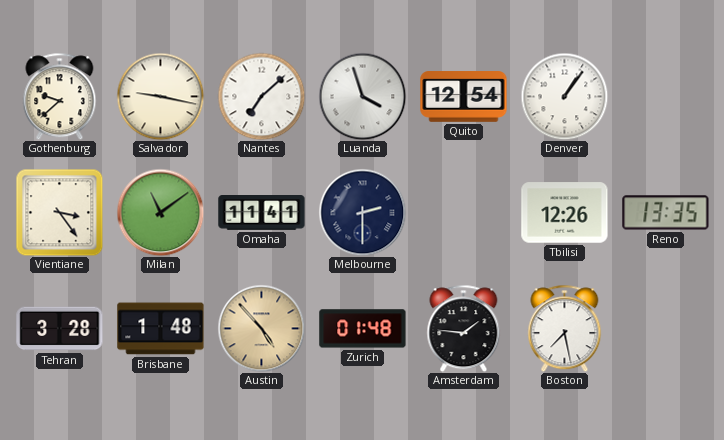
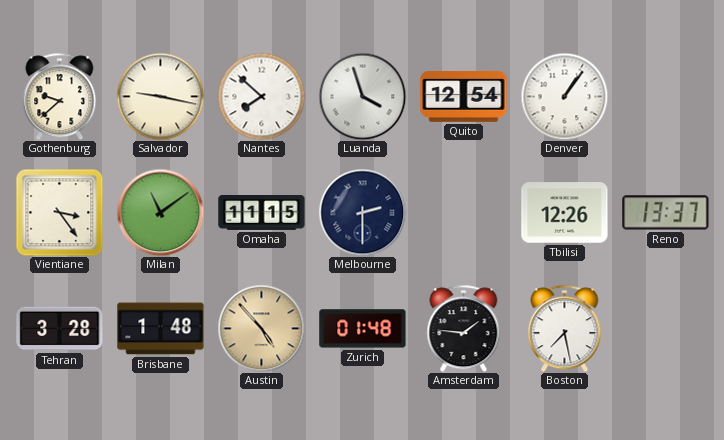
Nantes: 7:08 -> 7:52 (261, 96)
Omaha: 11:41 -> 11:15 (262, 213)
Reno: 13:35 -> 13:37 (666, 213)
